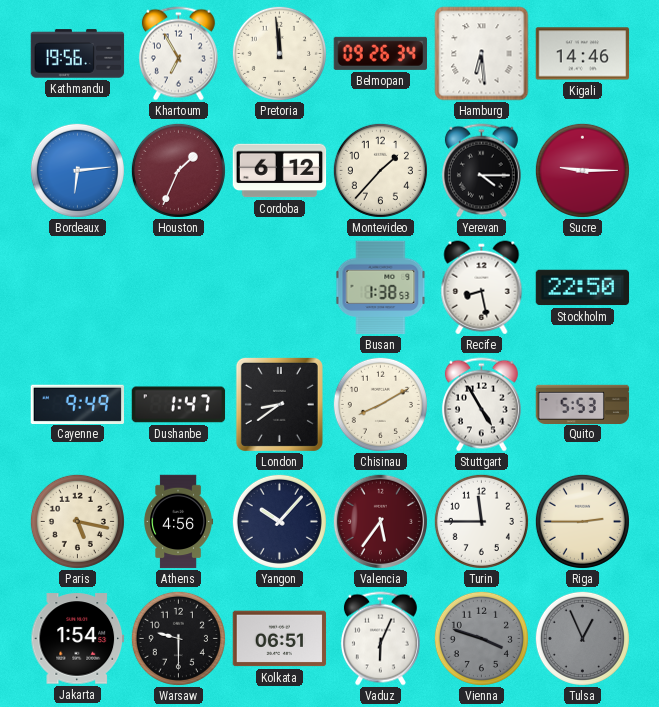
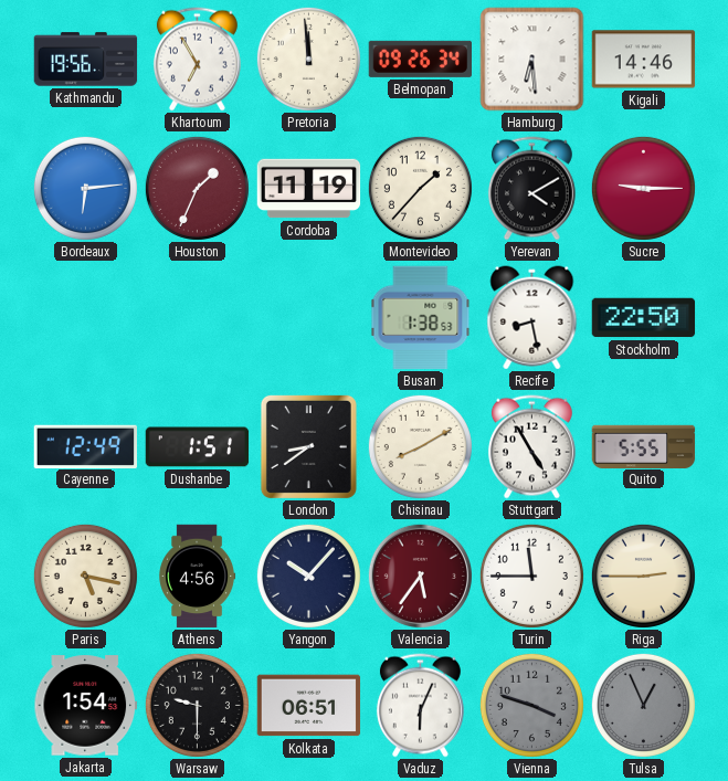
Cordoba: 6:12 -> 11:19 (309, 189)
Yerevan: 4:15 -> 4:10 (531, 189)
Cayenne: 9:49 -> 12:49 (85, 446)
Dushanbe: 1:47 -> 1:51 (198, 447)
Quito: 5:53 -> 5:55 (644, 446)
